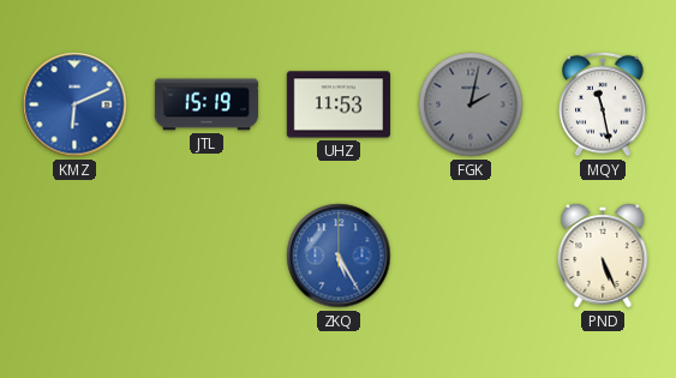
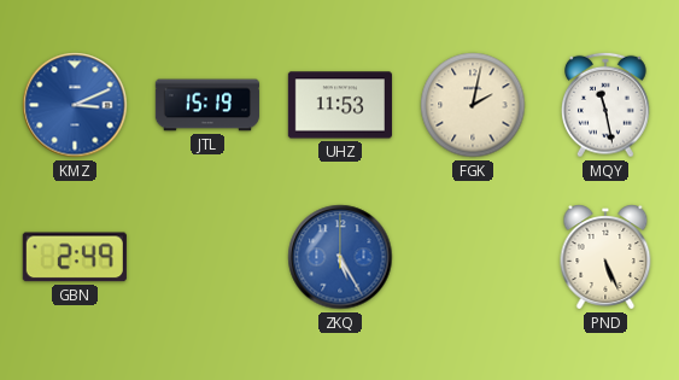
KMZ: 6:11 -> 3:11 (75, 105)
FGK dial: grey -> cream (473, 105)
GBN: none -> 2:49 (75, 257)
